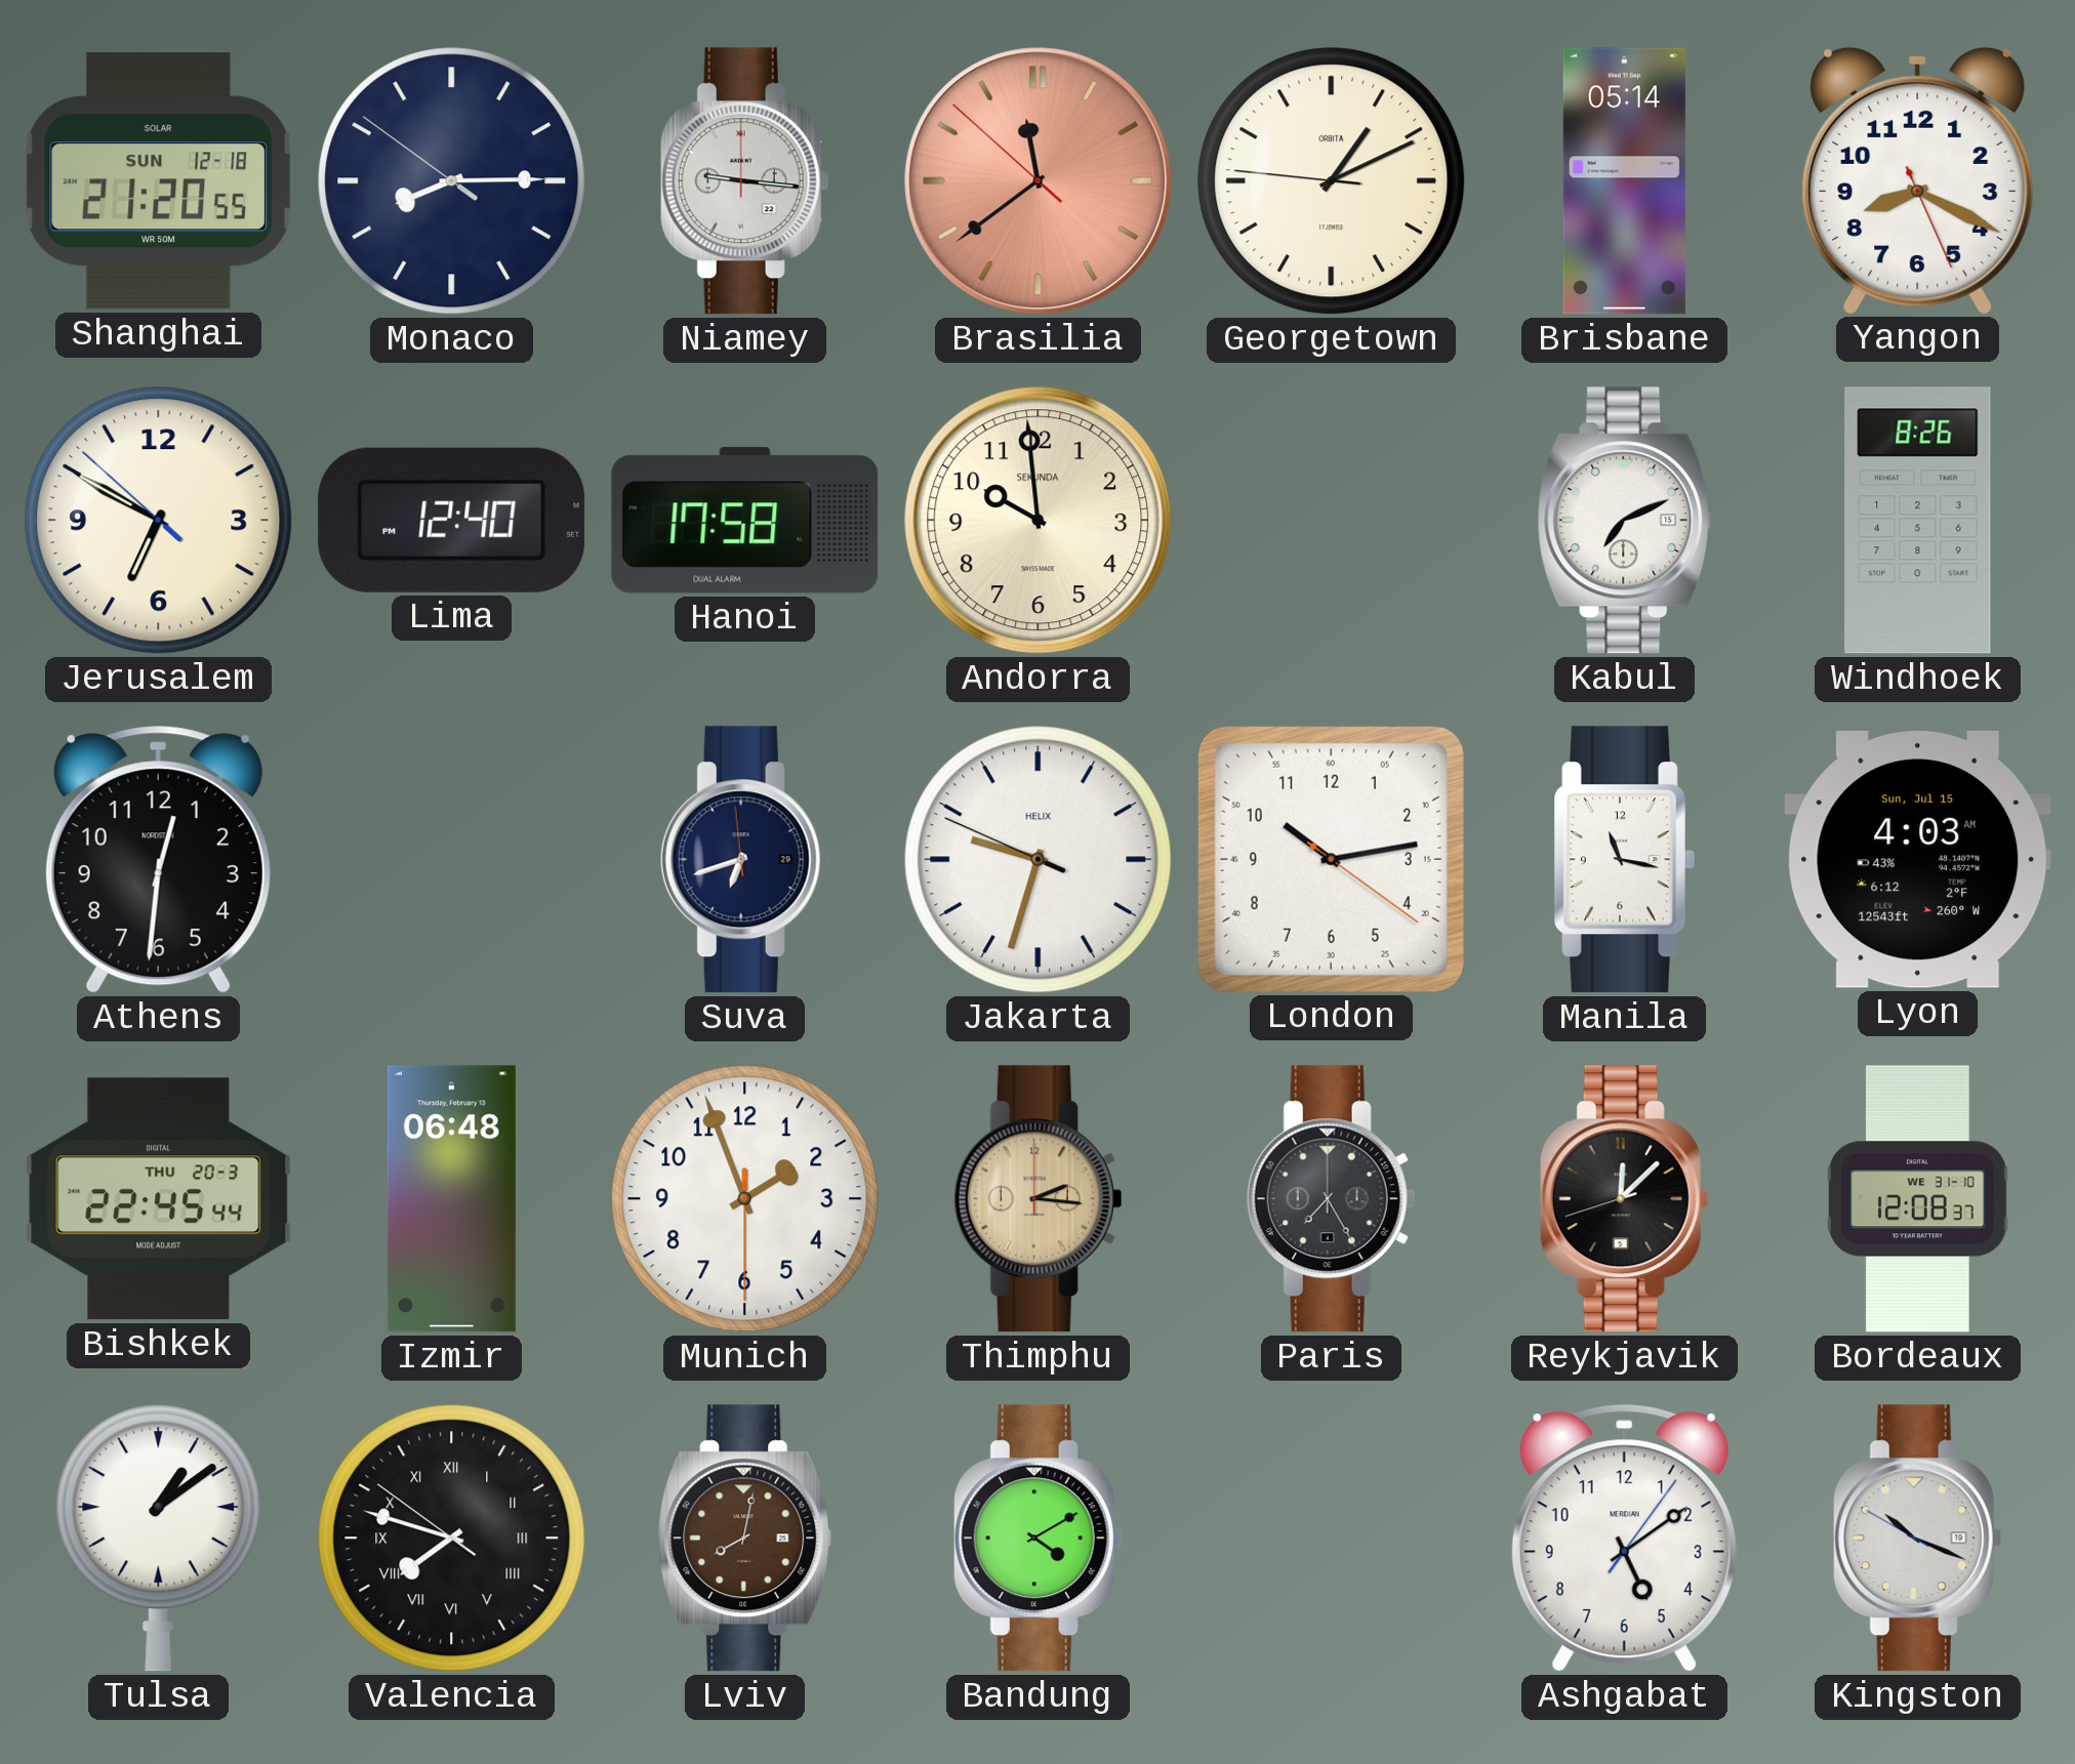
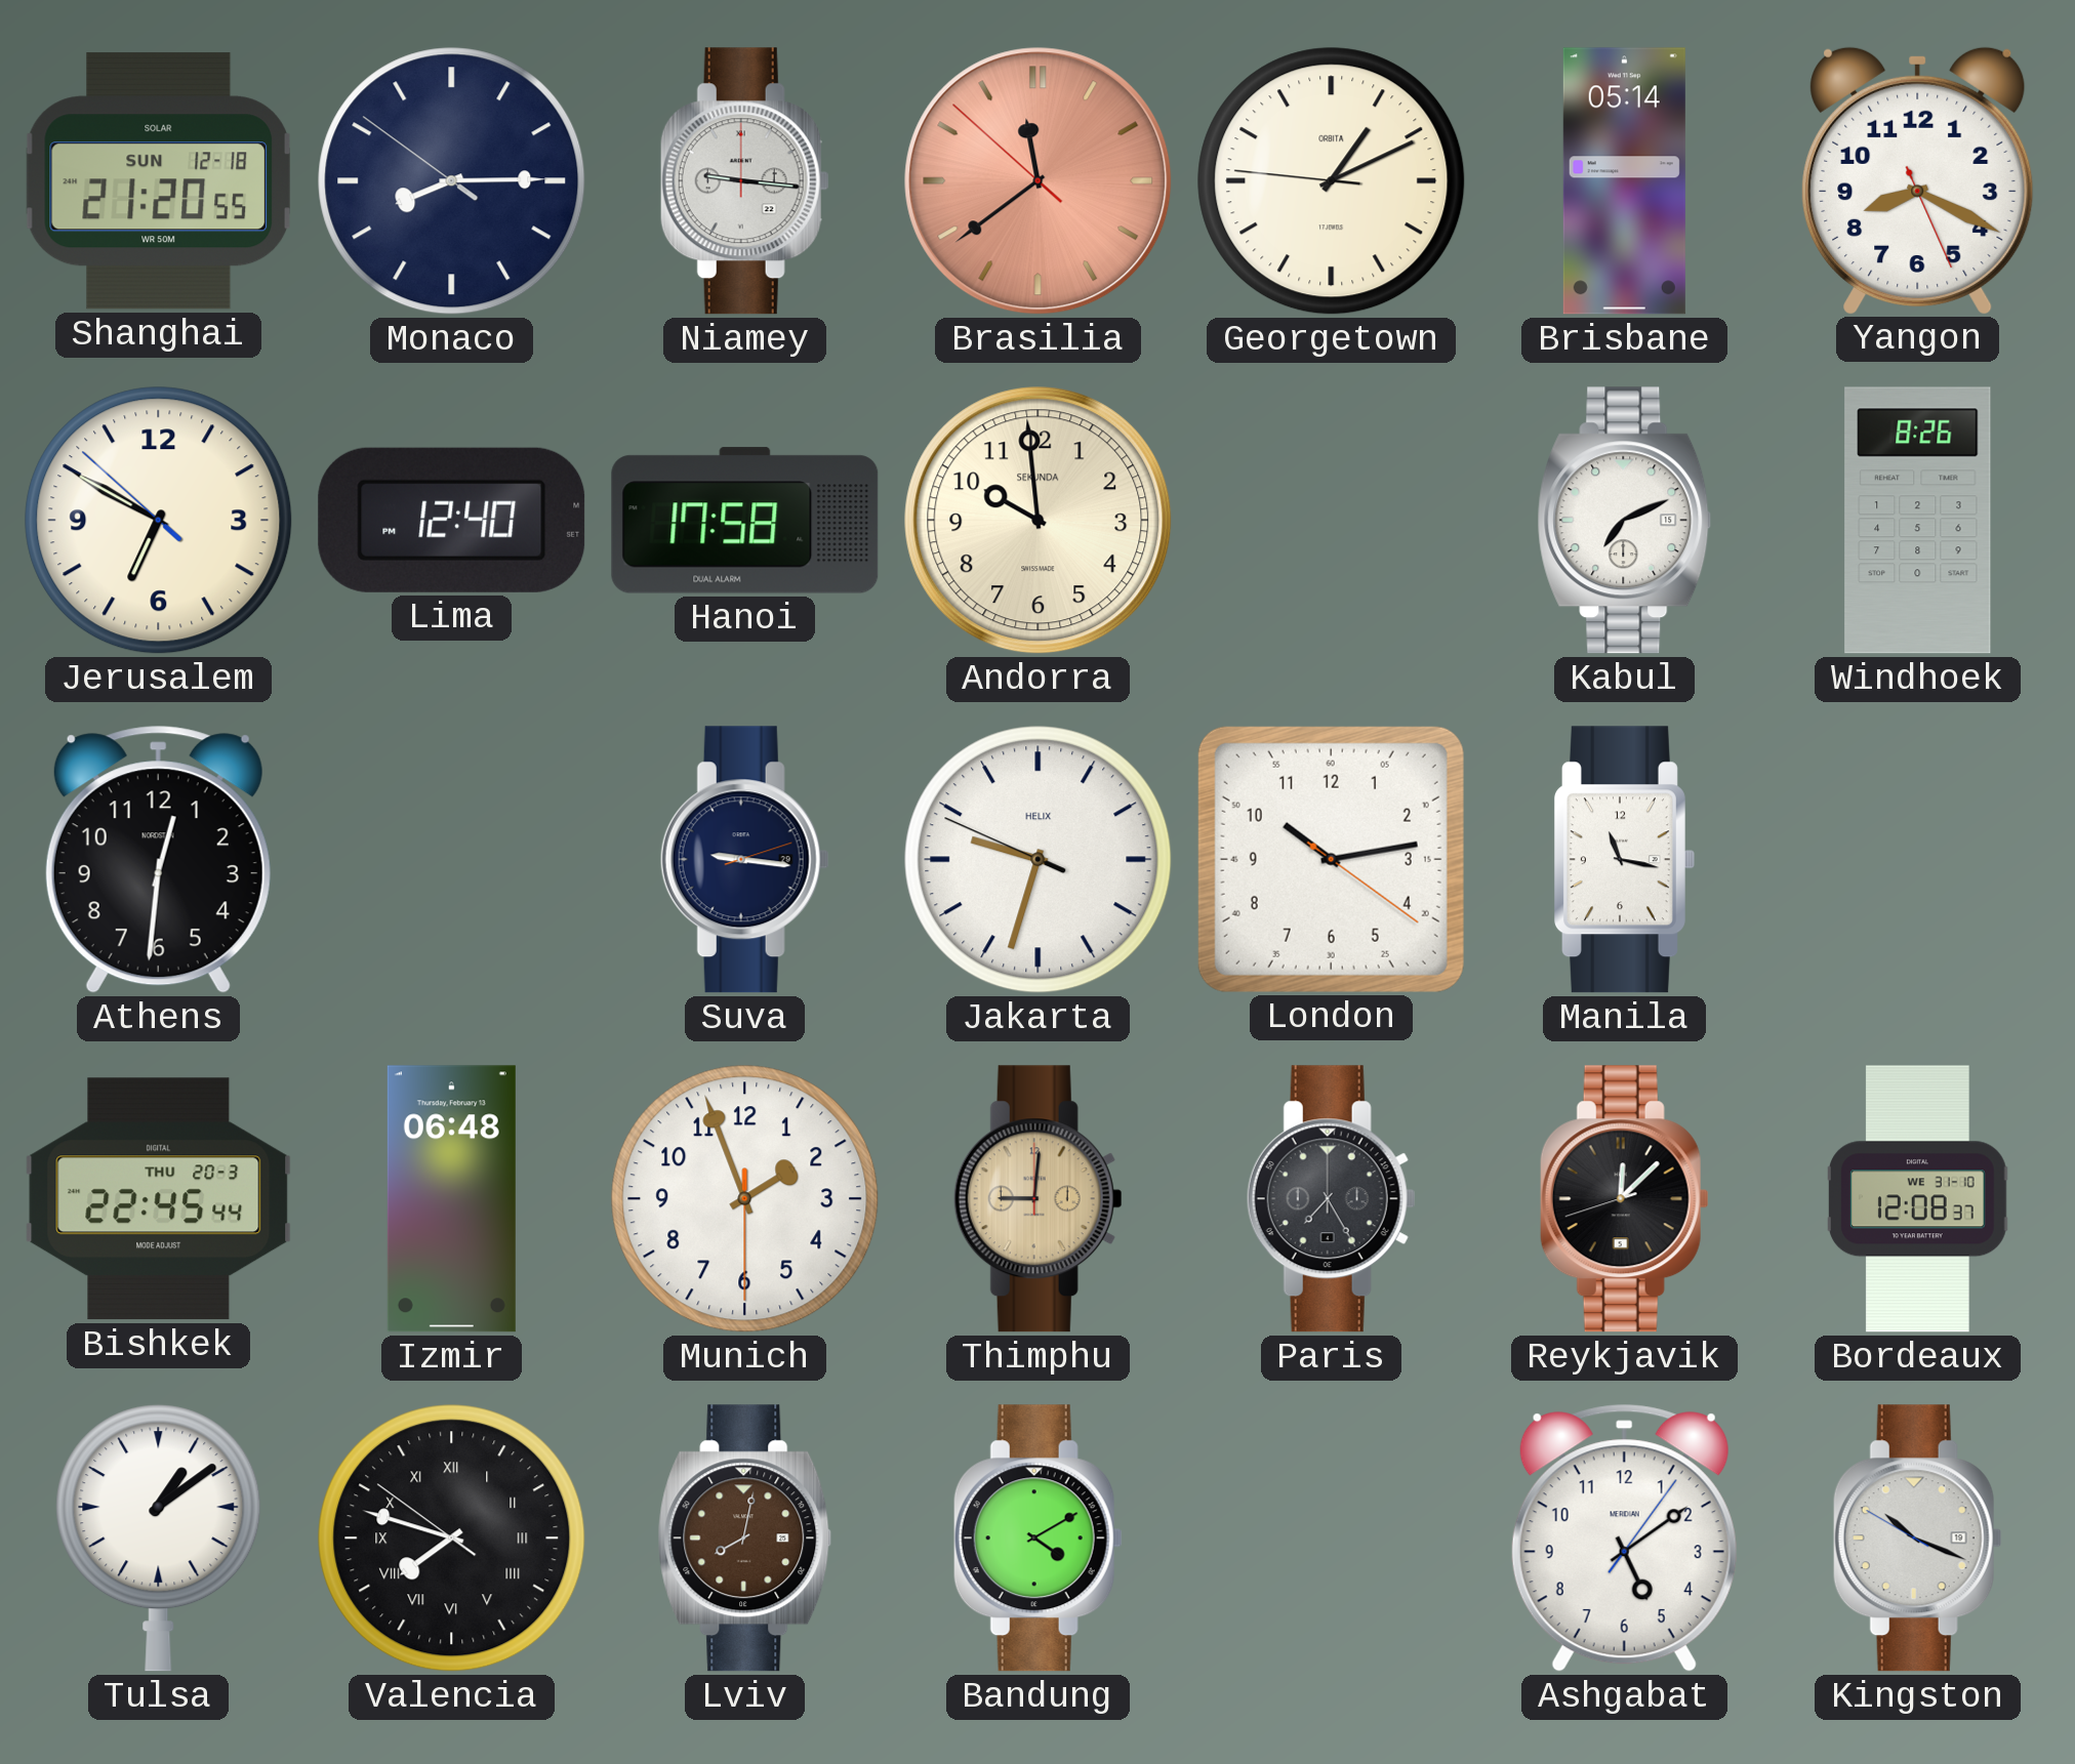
Suva: 6:41 -> 9:16 (744, 860)
Lyon: 4:03 -> none (1918, 859)
Thimphu: 2:16 -> 9:01 (1037, 1199)
